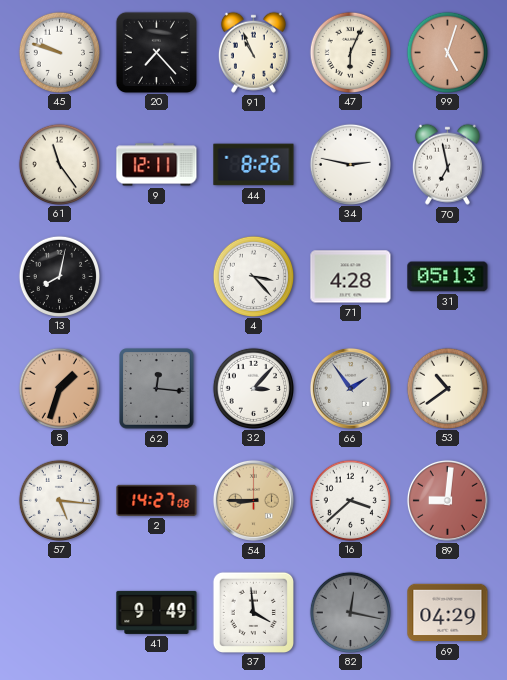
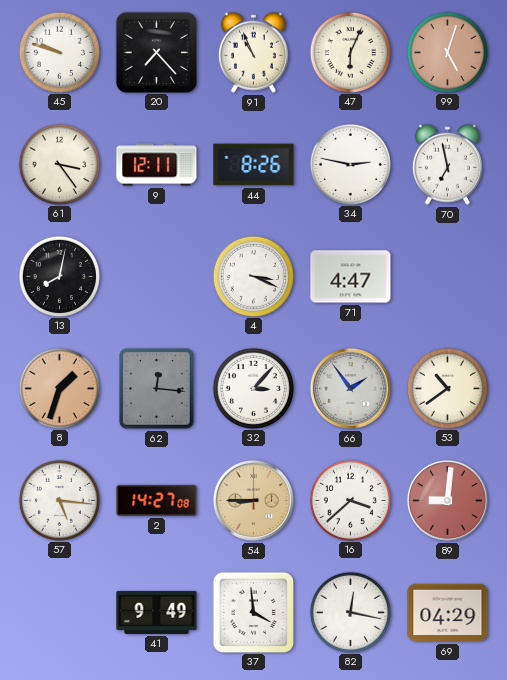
61: 11:24 -> 3:24 (59, 164)
4: 3:23 -> 3:19 (253, 276)
71: 4:28 -> 4:47 (351, 277)
31: 05:13 -> none (448, 277)
82 dial: grey -> white (350, 612)
